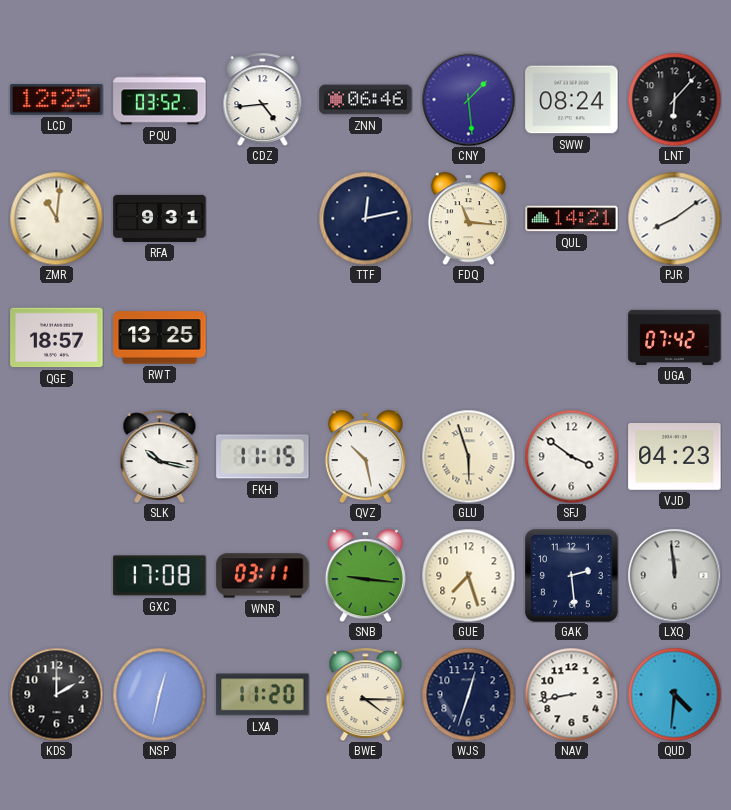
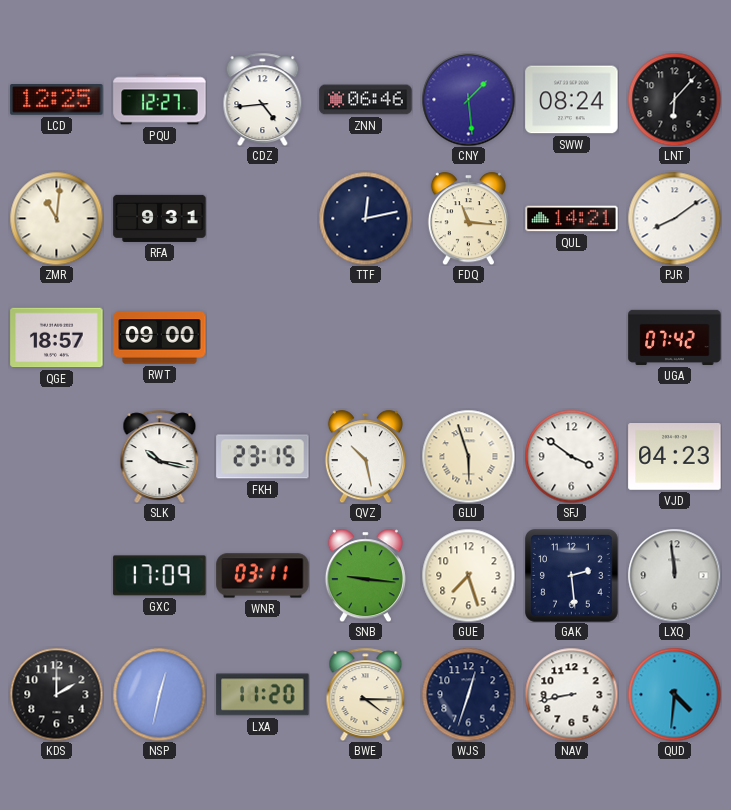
PQU: 03:52 -> 12:27 (160, 100)
RWT: 13:25 -> 09:00 (160, 338)
FKH: 11:15 -> 23:15 (263, 457)
GXC: 17:08 -> 17:09 (160, 576)
